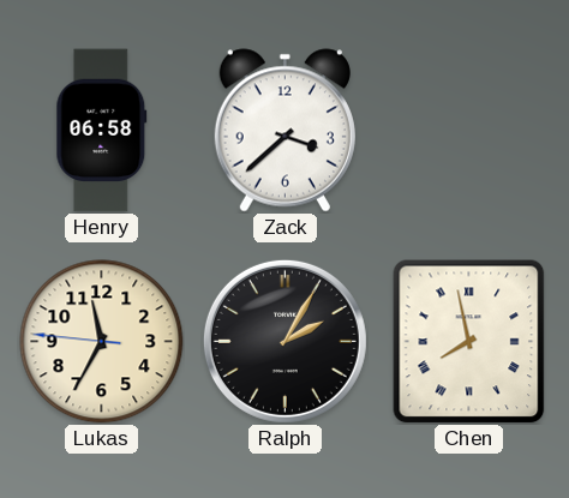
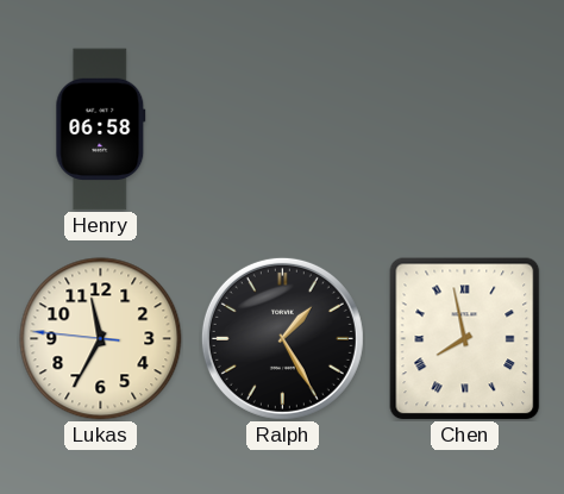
Zack: 3:38 -> none (284, 131)
Ralph: 2:05 -> 1:25 (282, 338)
